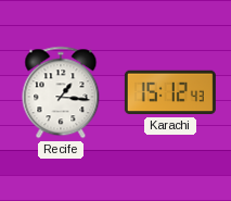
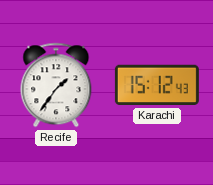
Recife: 1:16 -> 1:36 (56, 85)
